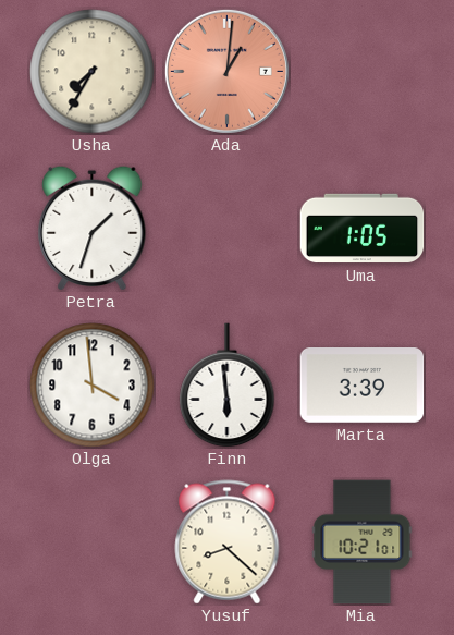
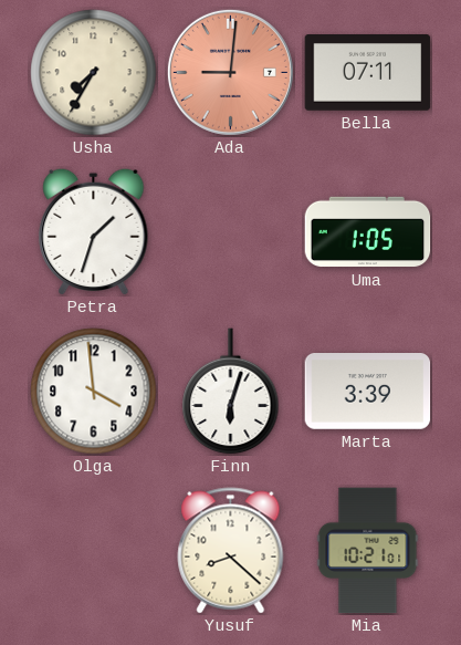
Ada: 1:01 -> 9:01 (230, 72)
Bella: none -> 07:11 (368, 73)
Finn: 5:59 -> 6:03 (231, 392)
